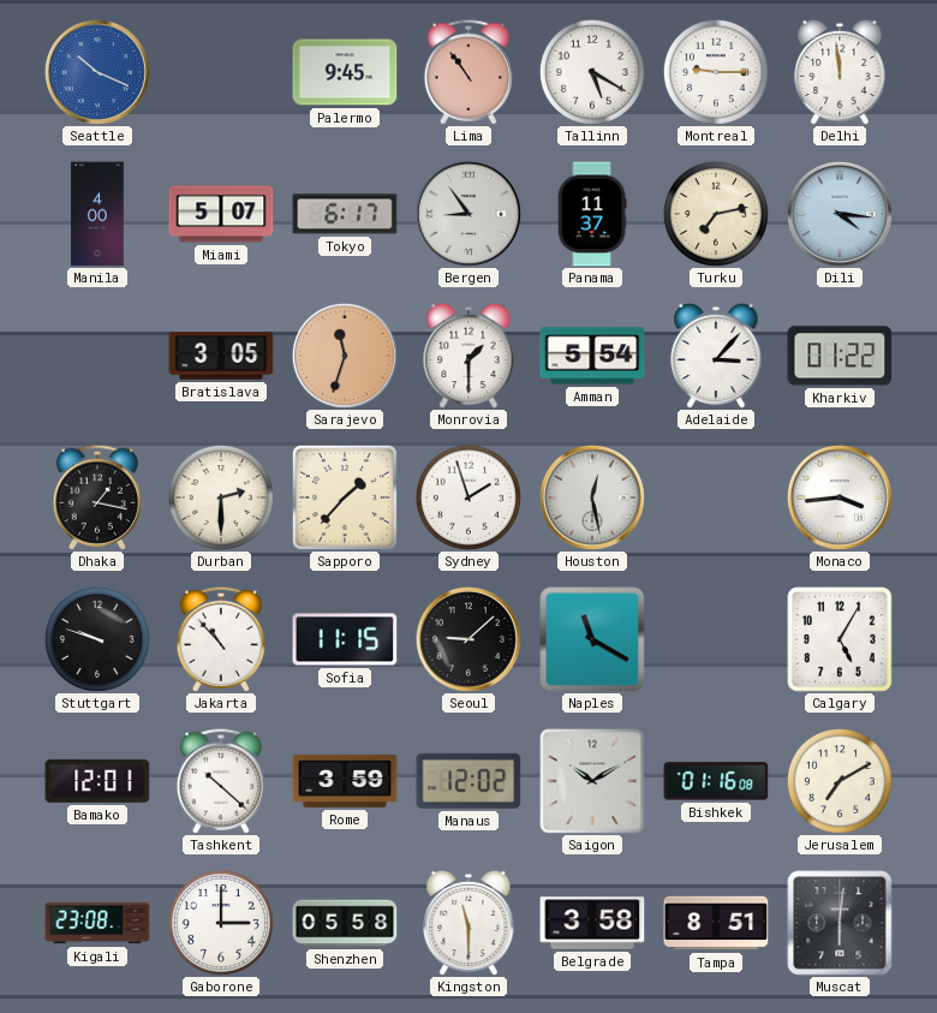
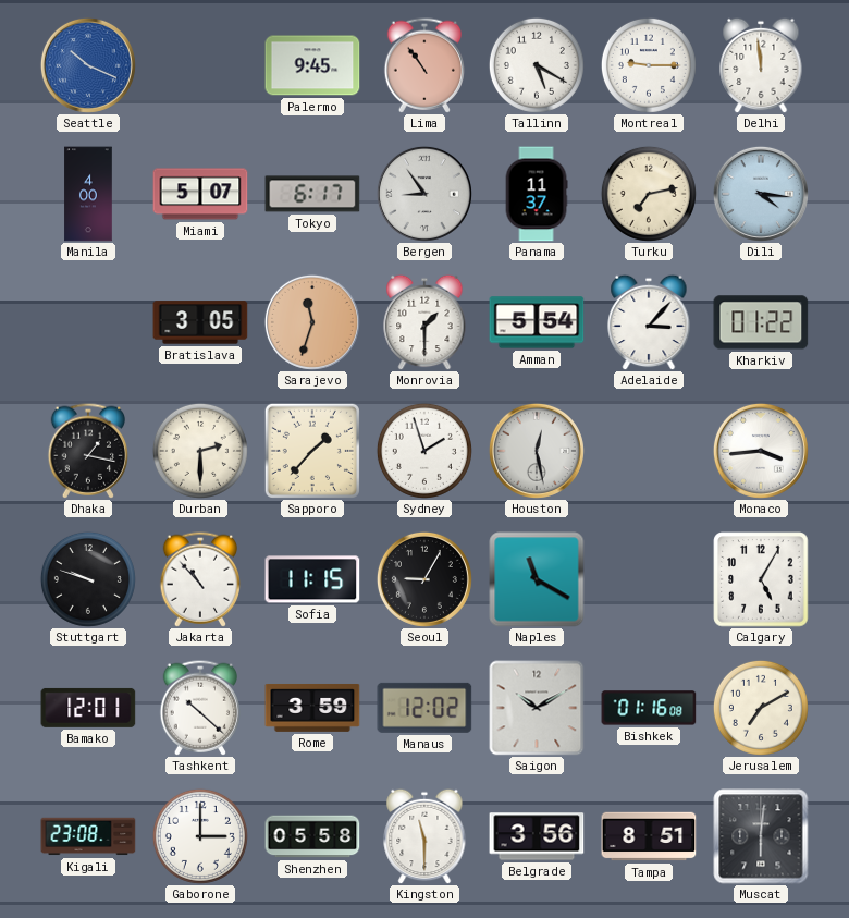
Seoul: 9:08 -> 9:05 (424, 579)
Belgrade: 3:58 -> 3:56 (537, 836)
